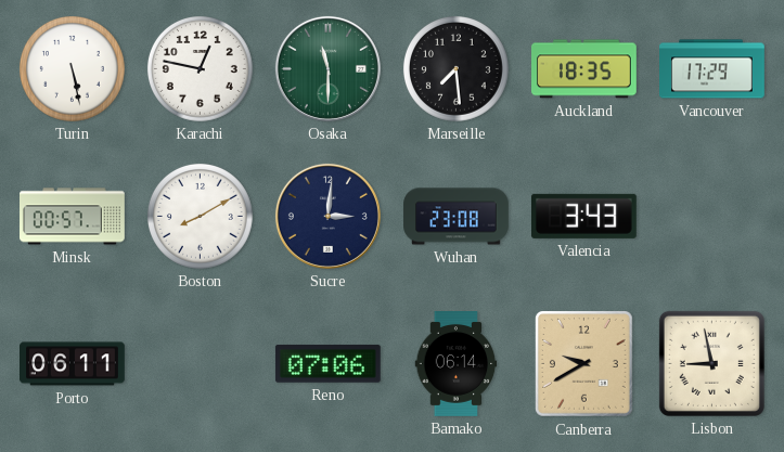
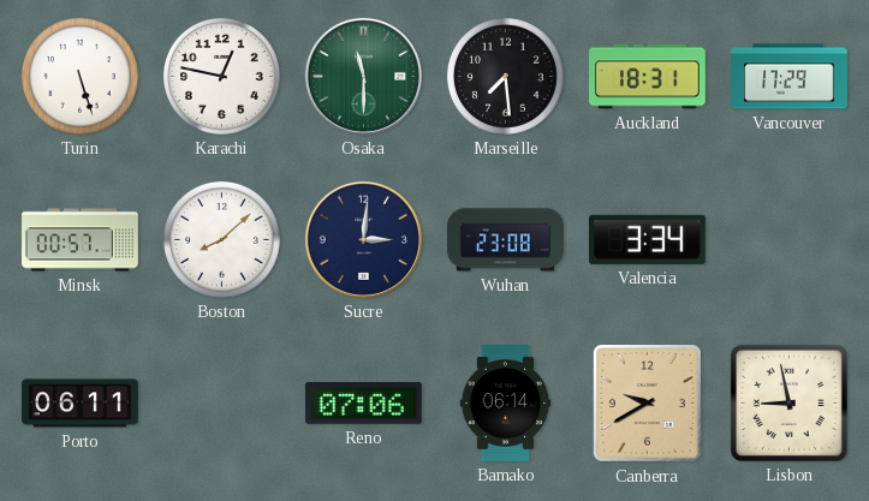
Turin: 5:28 -> 5:27 (79, 76)
Auckland: 18:35 -> 18:31 (648, 77)
Boston: 8:10 -> 8:08 (221, 239)
Valencia: 3:43 -> 3:34 (647, 239)
